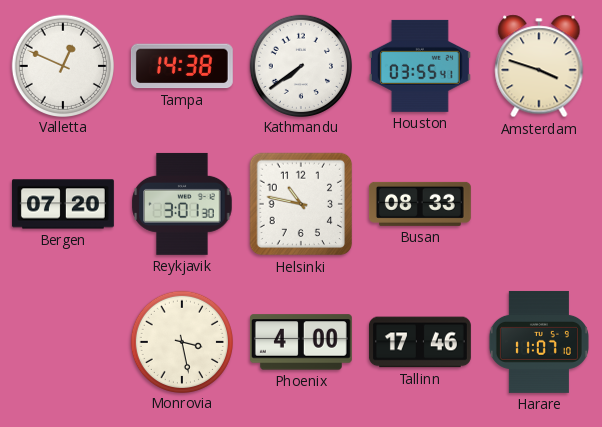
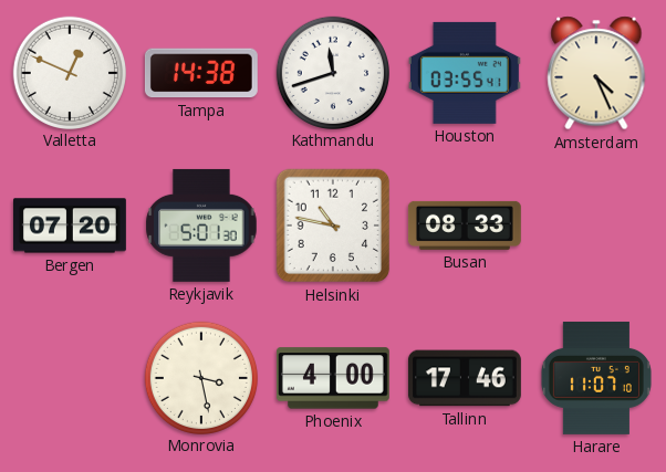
Kathmandu: 7:39 -> 11:42 (332, 72)
Amsterdam: 3:48 -> 4:26 (596, 73)
Reykjavik: 3:01 -> 5:01 (201, 225)
